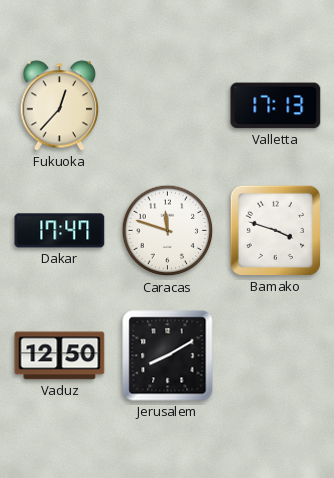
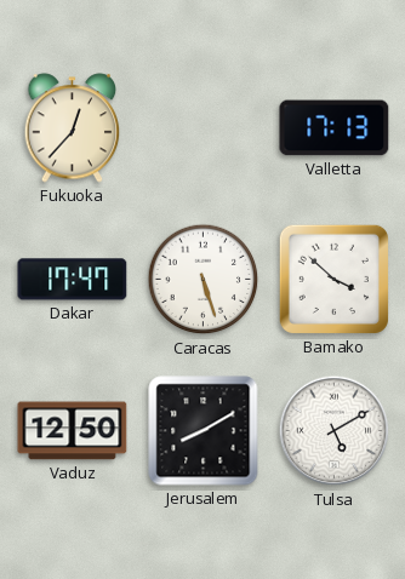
Caracas: 11:48 -> 5:27 (204, 280)
Bamako: 3:48 -> 3:52 (333, 279)
Tulsa: none -> 5:10 (335, 431)
